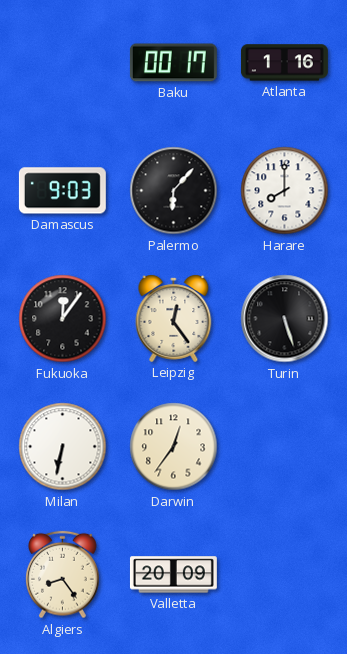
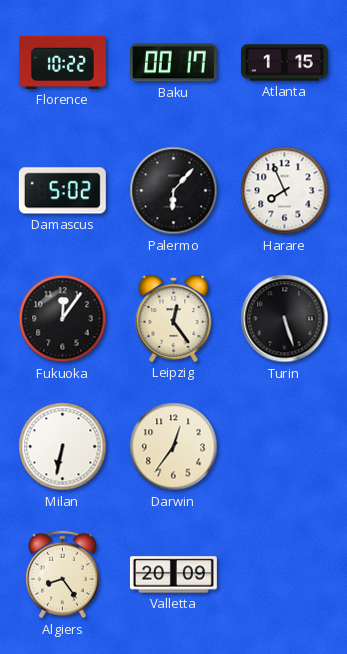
Florence: none -> 10:22 (62, 62)
Atlanta: 1:16 -> 1:15 (284, 63)
Damascus: 9:03 -> 5:02 (62, 191)
Harare: 8:00 -> 7:56 (285, 191)
